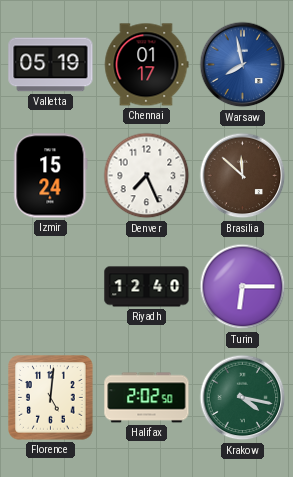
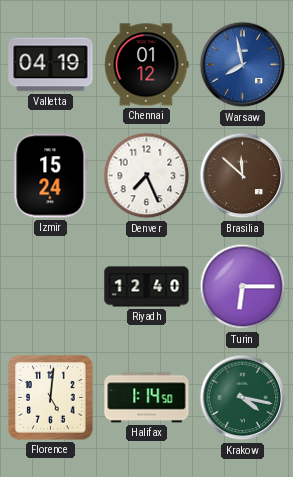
Valletta: 05:19 -> 04:19 (51, 65)
Chennai: 01:17 -> 01:12 (146, 65)
Halifax: 2:02 -> 1:14 (147, 398)
